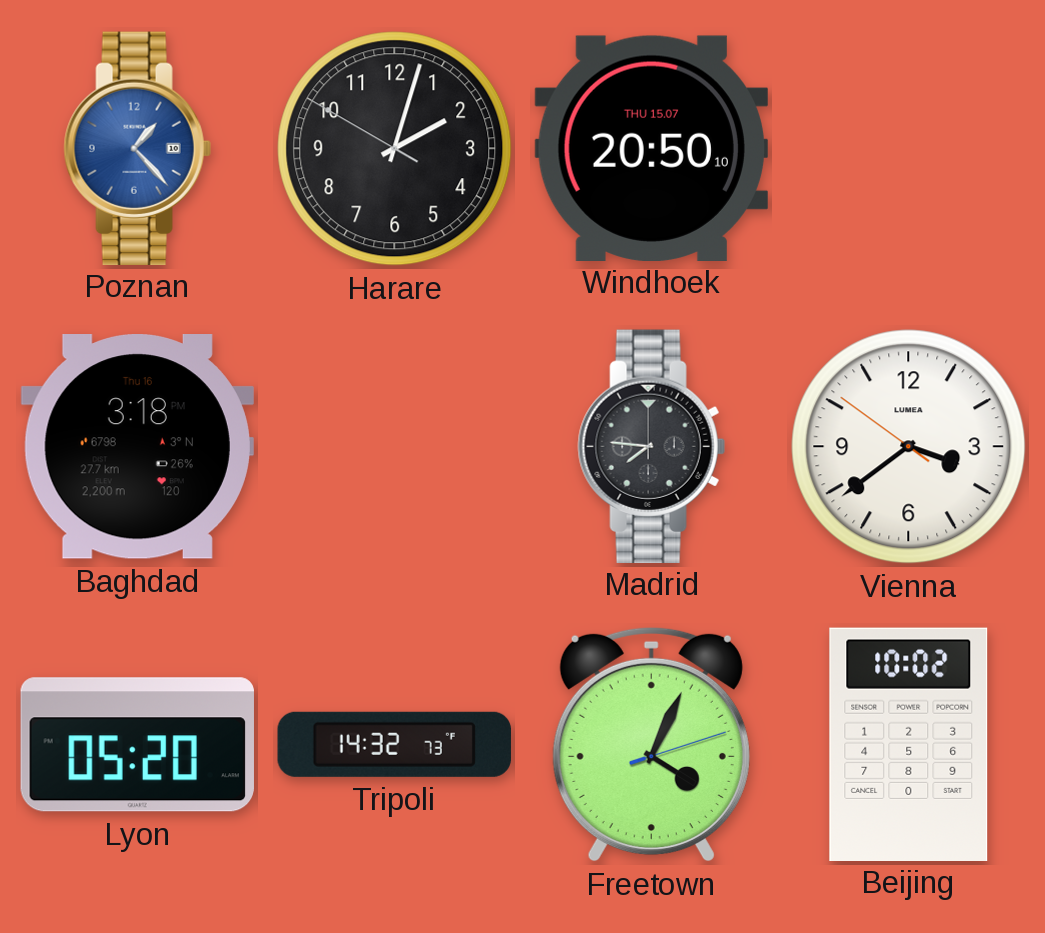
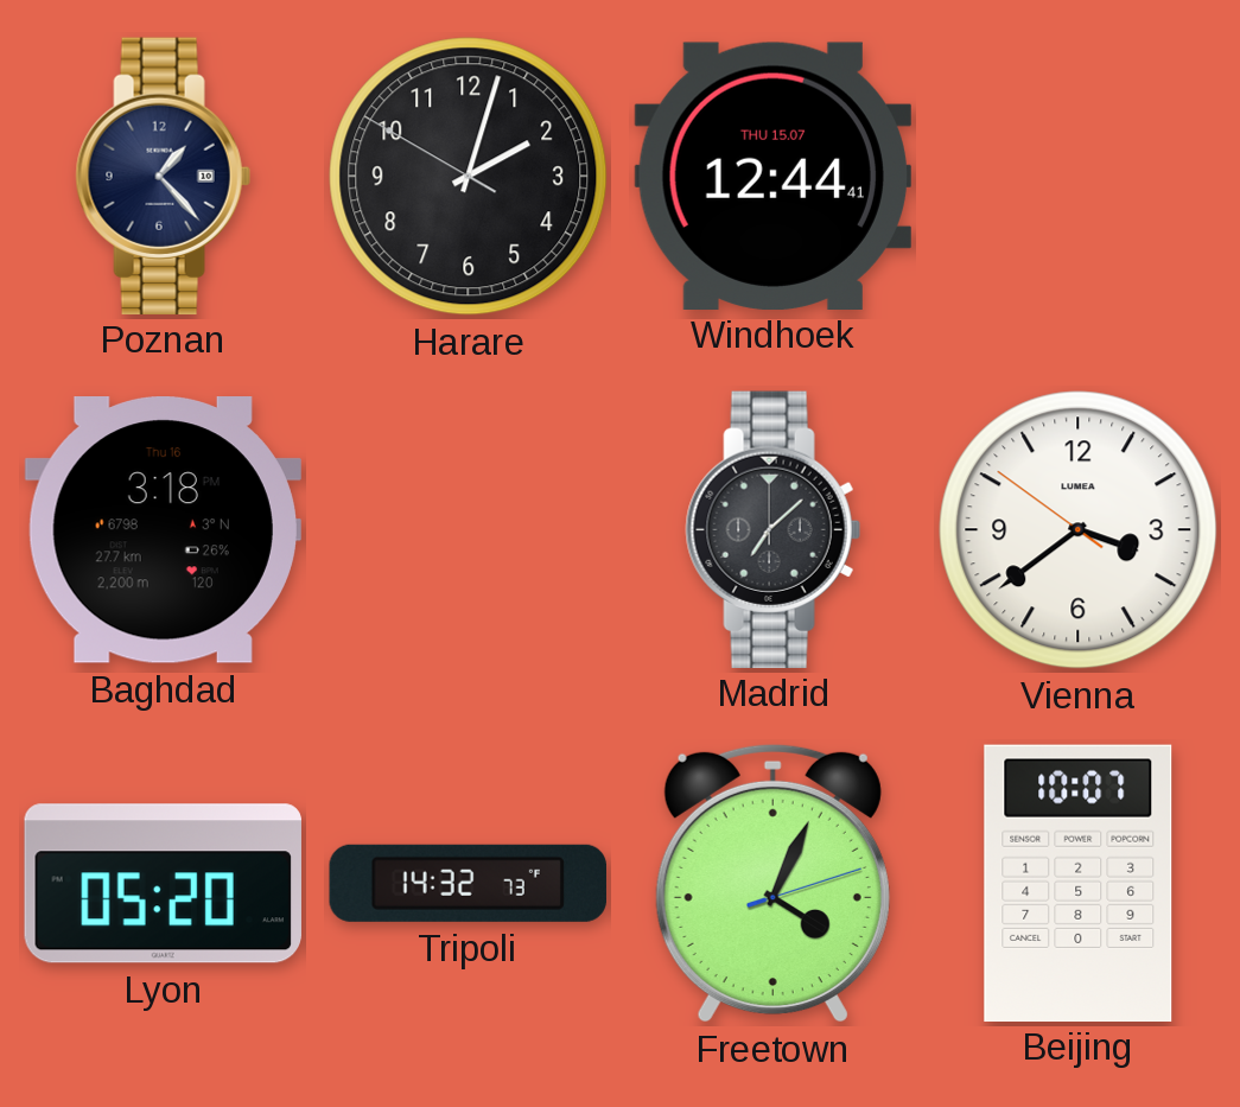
Poznan dial: blue -> navy (163, 176)
Windhoek: 20:50 -> 12:44 (772, 176)
Madrid: 7:46 -> 7:08 (772, 529)
Beijing: 10:02 -> 10:07 (1079, 883)
